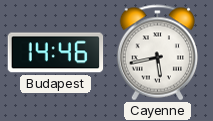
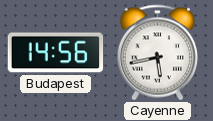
Budapest: 14:46 -> 14:56 (56, 53)
